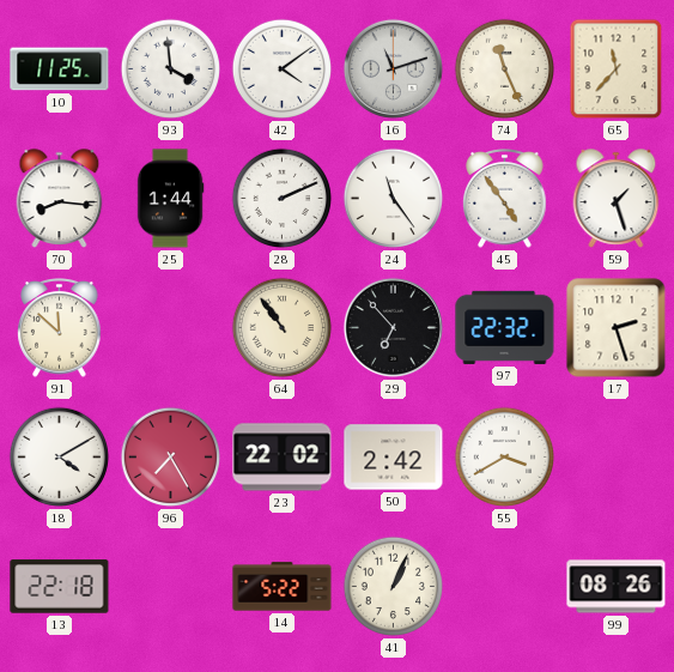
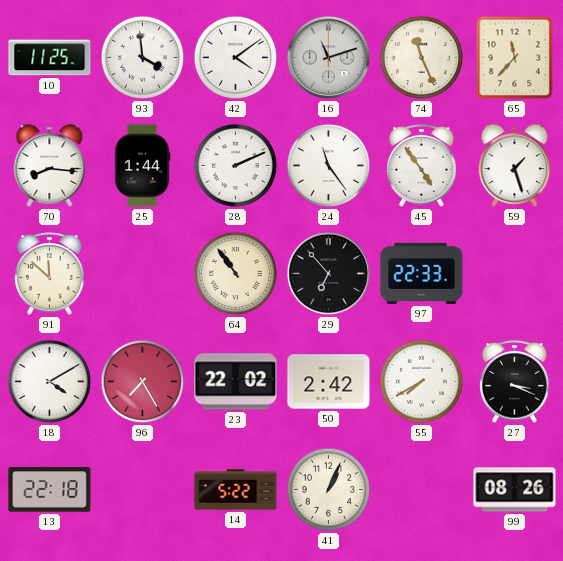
97: 22:32 -> 22:33 (422, 273)
17: 2:27 -> none (617, 328)
55: 3:40 -> 7:40 (422, 382)
27: none -> 3:19 (515, 382)
